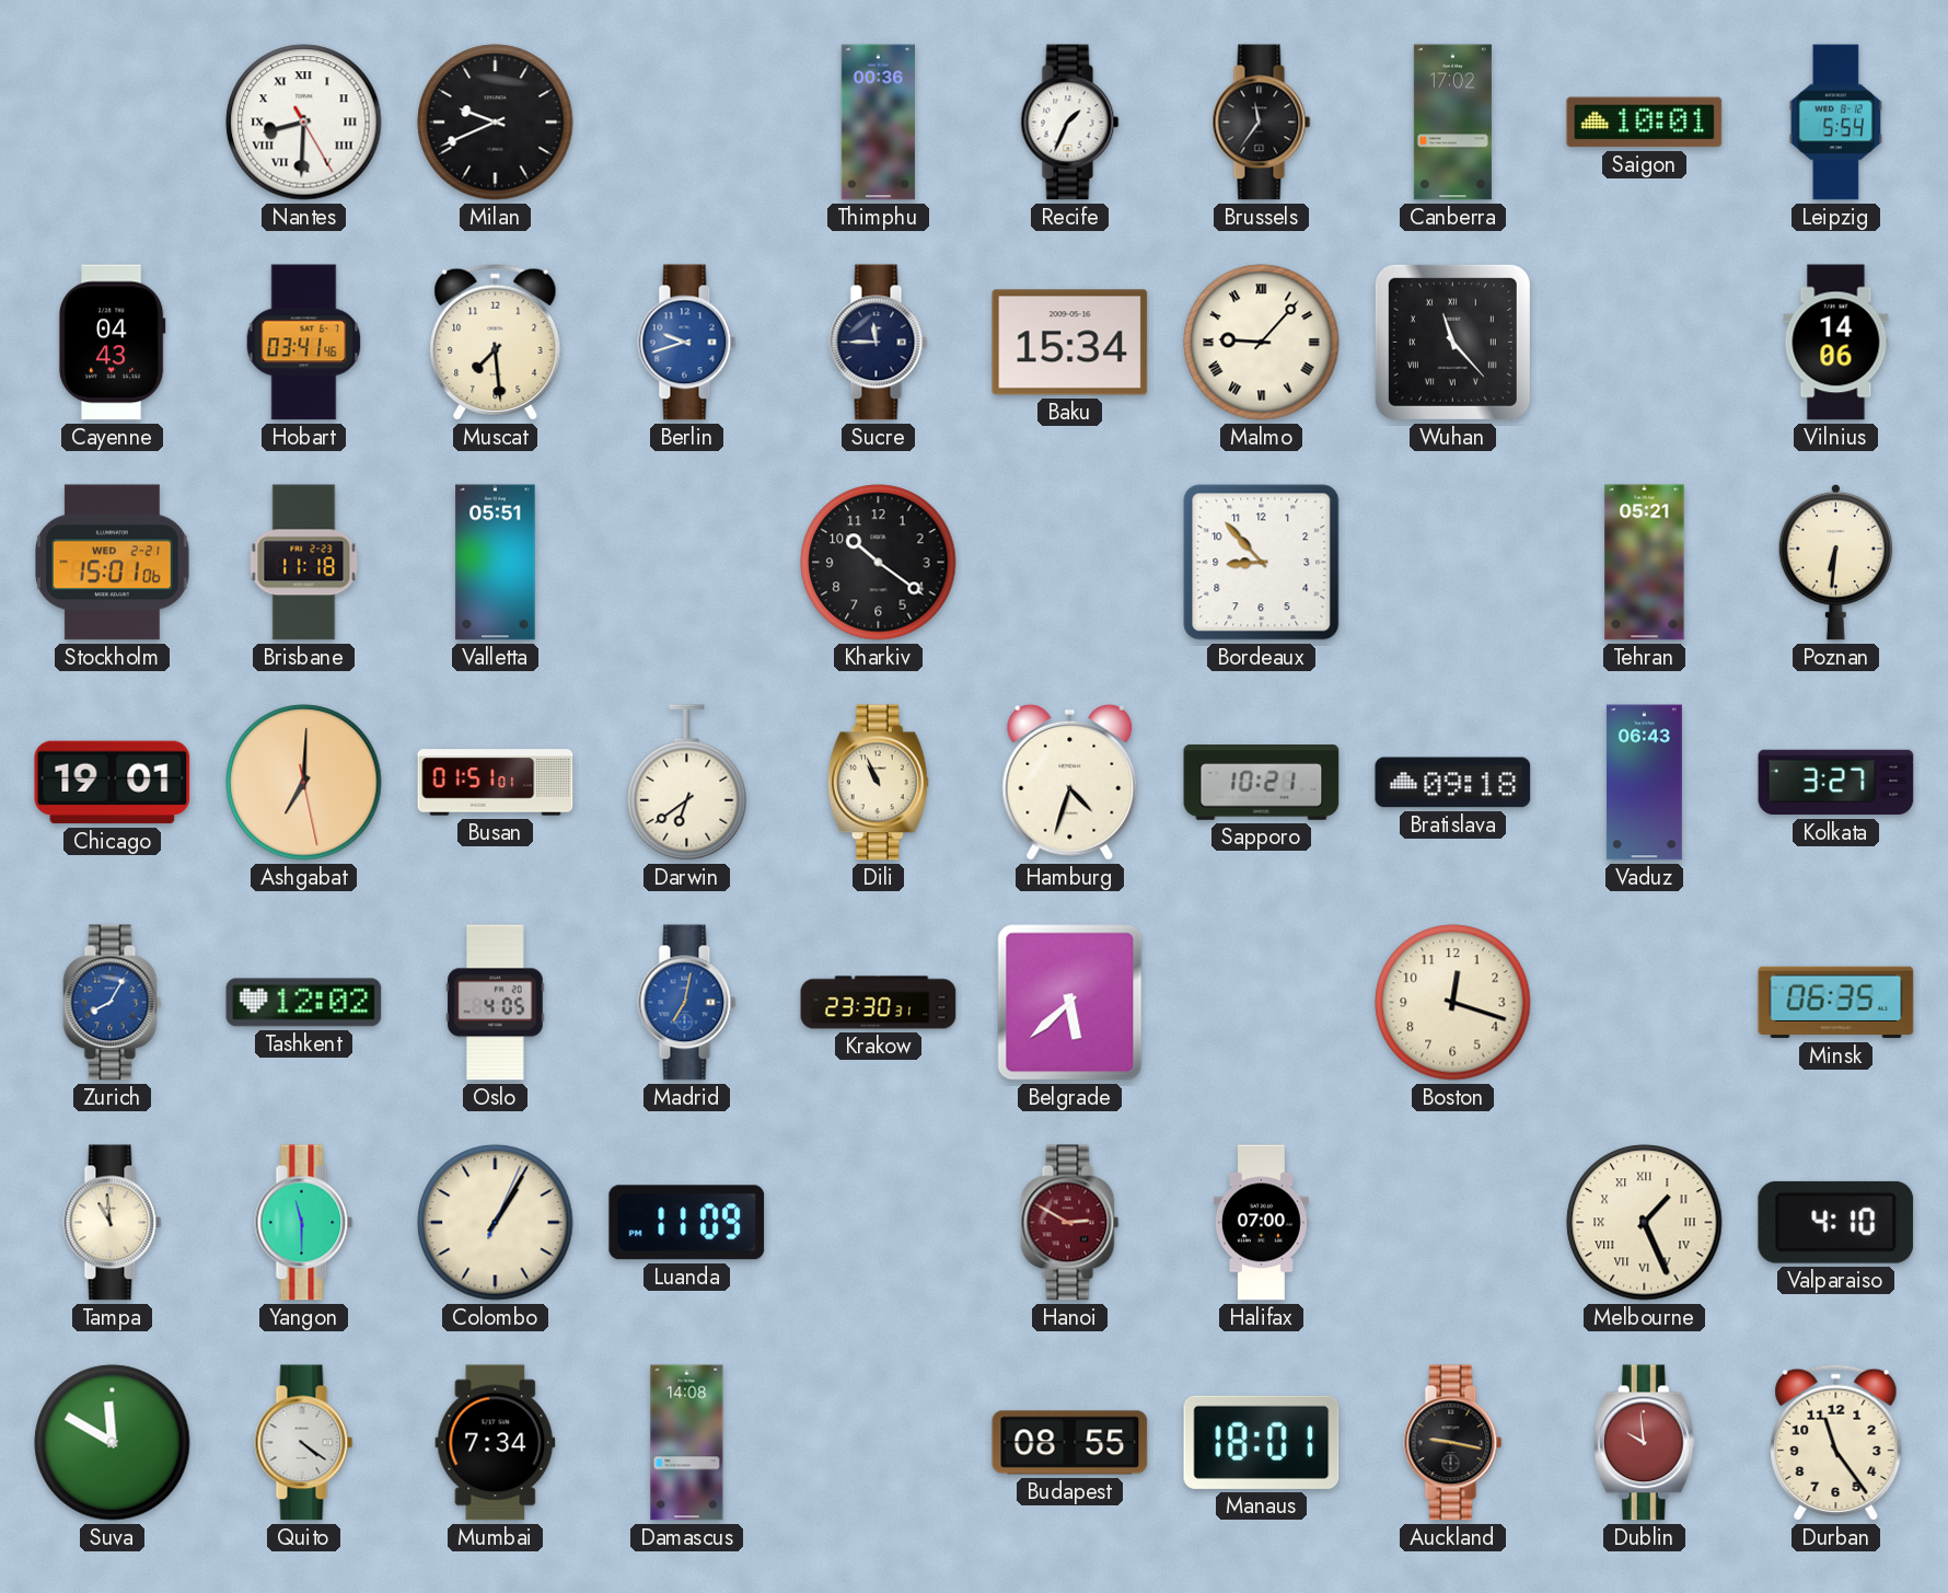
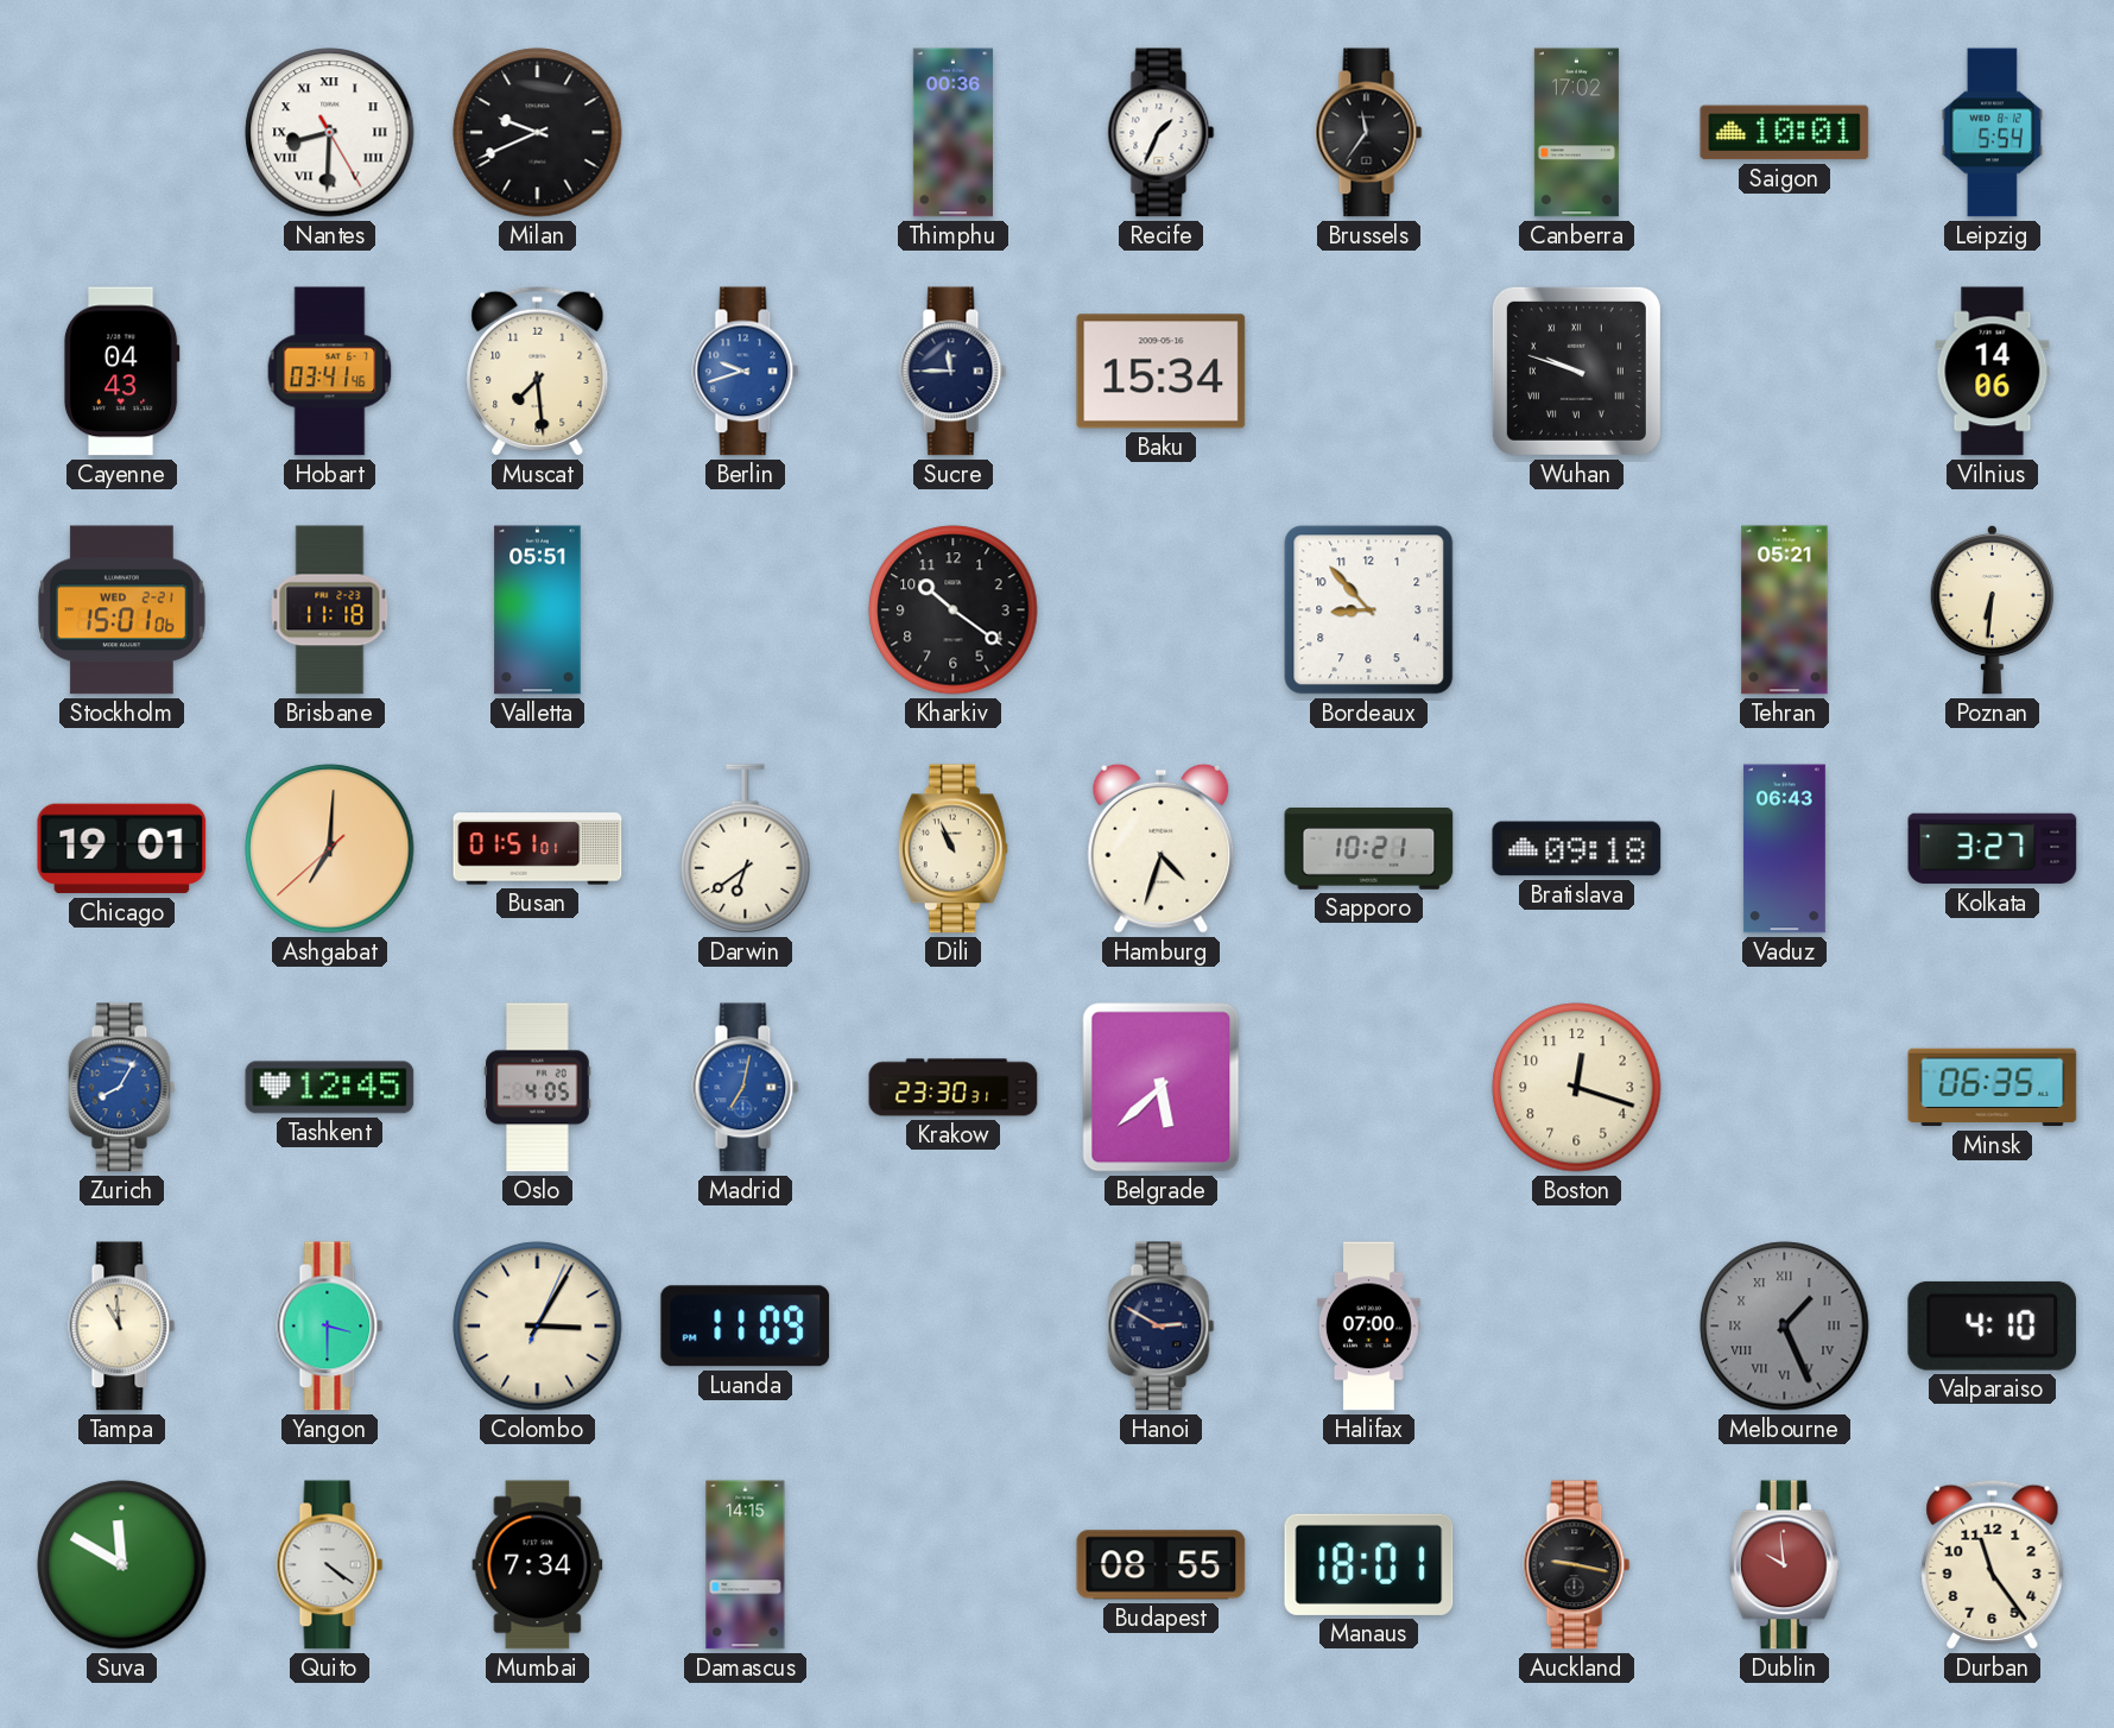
Malmo: 9:07 -> none (1262, 343)
Wuhan: 11:23 -> 9:48 (1576, 371)
Ashgabat: 7:00:28 -> 7:00:38 (330, 849)
Tashkent: 12:02 -> 12:45 (330, 1088)
Yangon: 11:30 -> 3:30 (330, 1327)
Colombo: 1:05 -> 3:05 (538, 1327)
Hanoi dial: burgundy -> navy (1162, 1327)
Melbourne dial: cream -> grey (1785, 1327)
Damascus: 14:08 -> 14:15 (746, 1565)
